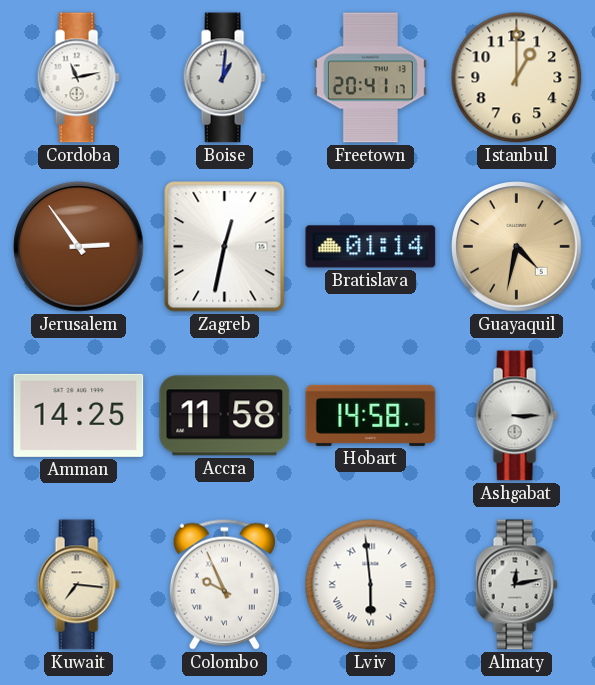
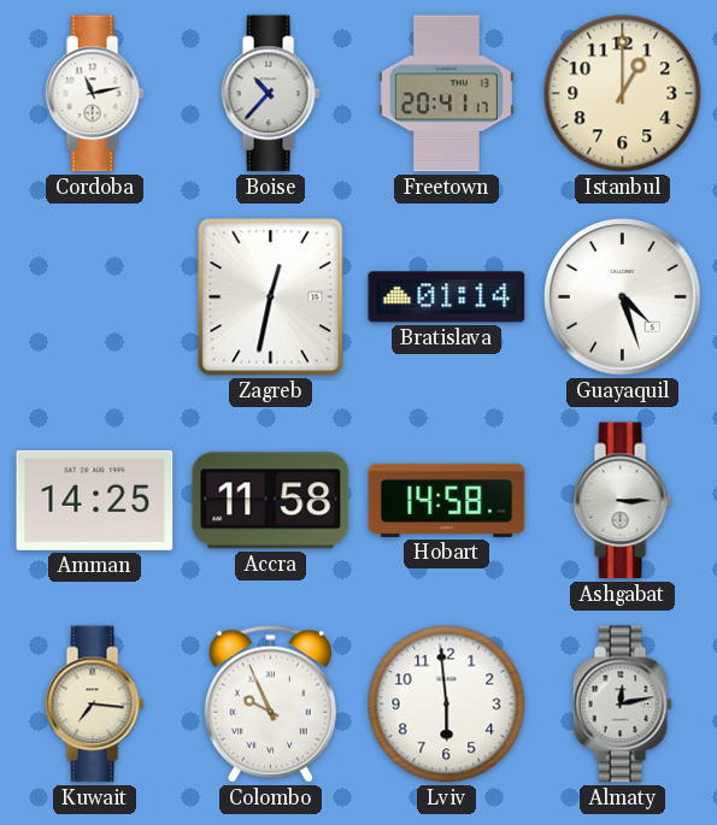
Boise: 1:01 -> 10:37 (270, 94)
Jerusalem: 2:54 -> none (79, 247)
Guayaquil: 4:32 -> 4:27 (623, 297)
Guayaquil dial: champagne -> white (623, 297)
Lviv numerals: Roman -> Arabic (447, 705)
